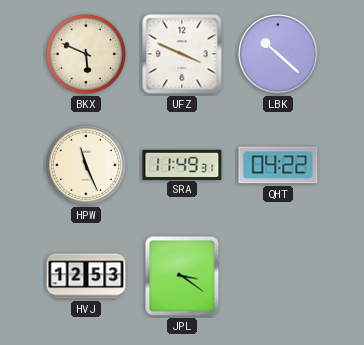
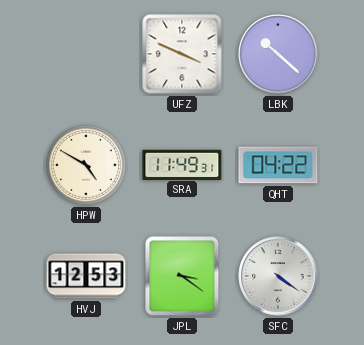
BKX: 5:49 -> none (87, 55)
HPW: 11:26 -> 4:50 (87, 166)
SFC: none -> 4:21 (278, 276)
